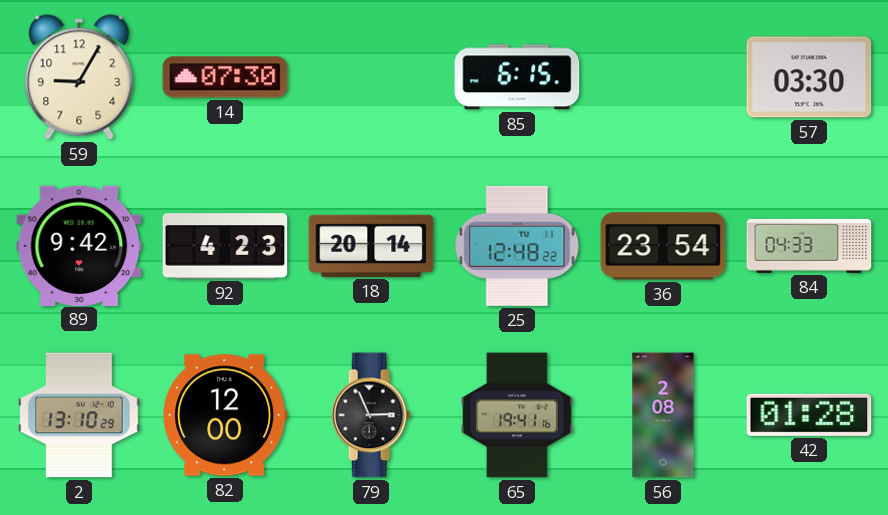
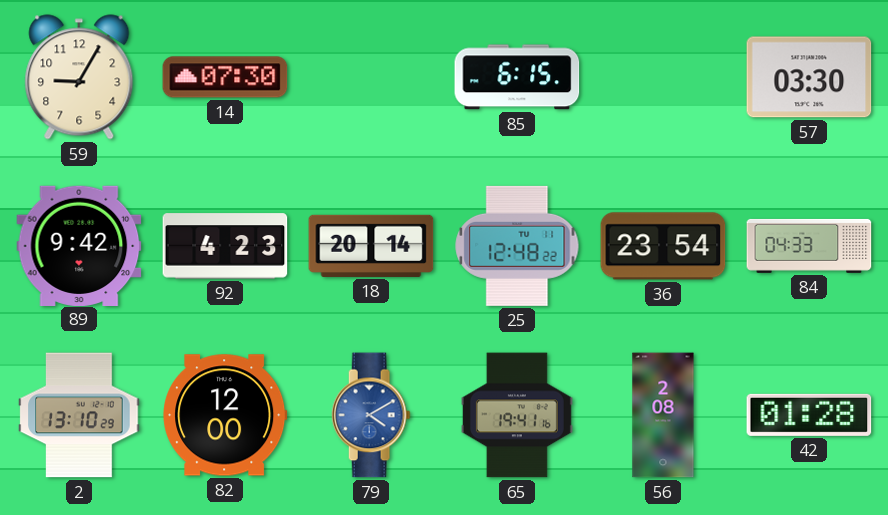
79: 2:56 -> 4:10 (371, 415)
79 dial: black -> blue (371, 415)
